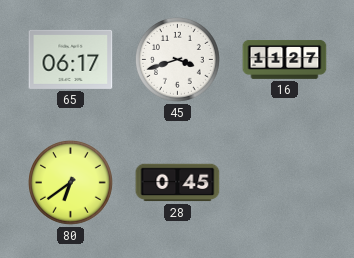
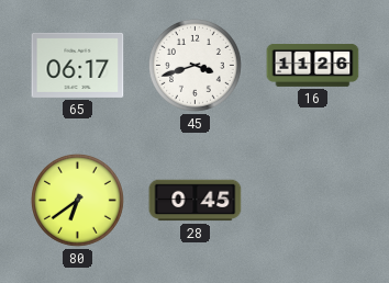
16: 11:27 -> 11:26 (313, 66)
